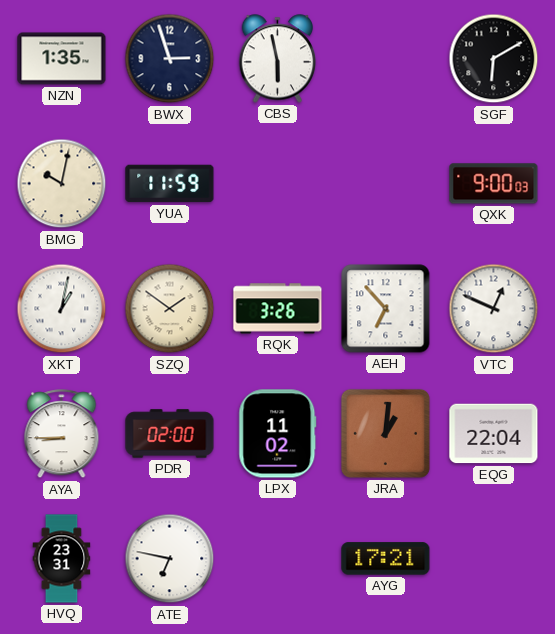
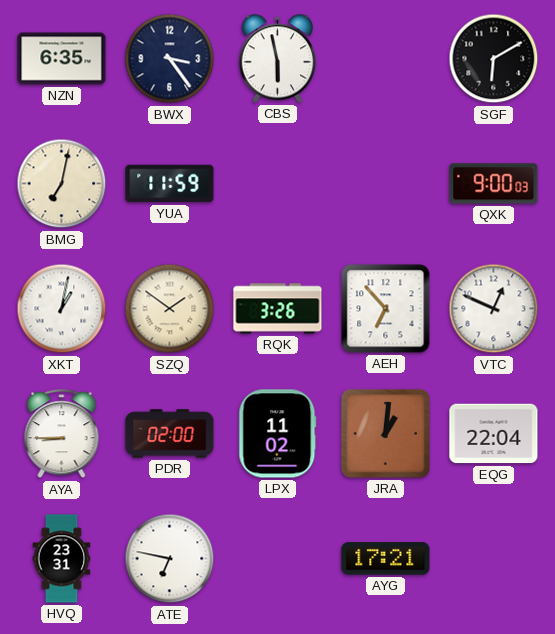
NZN: 1:35 -> 6:35 (62, 59)
BWX: 2:57 -> 3:24 (170, 59)
BMG: 10:02 -> 7:02 (62, 184)
